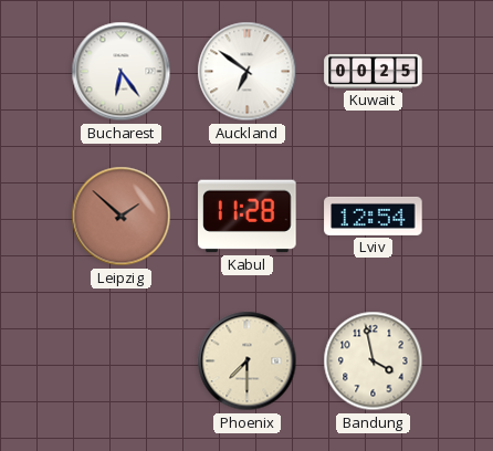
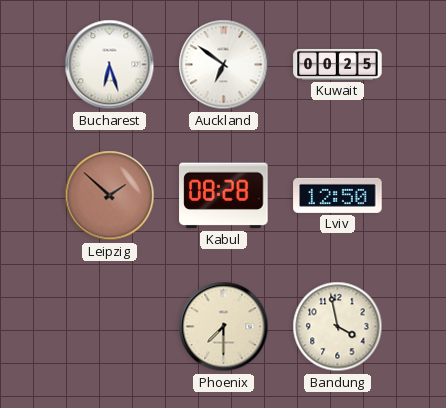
Bucharest: 6:24 -> 6:27 (110, 65)
Kabul: 11:28 -> 08:28 (224, 196)
Lviv: 12:54 -> 12:50 (338, 195)
